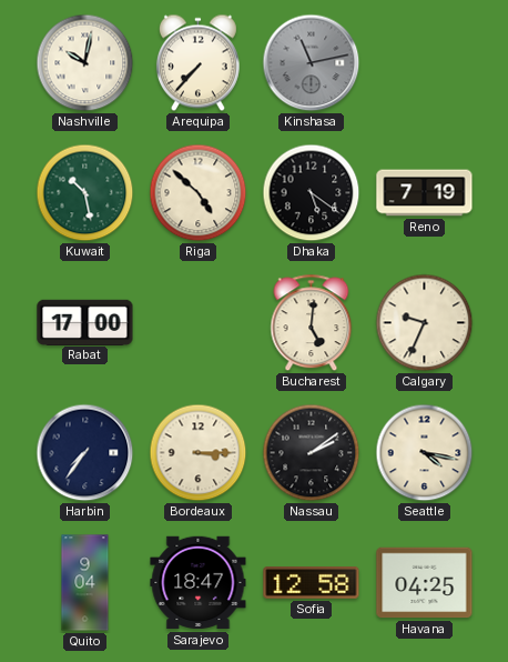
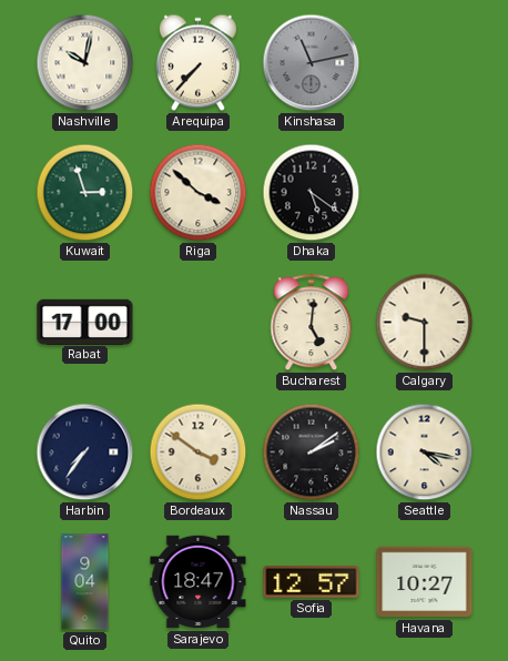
Kuwait: 10:28 -> 2:57 (85, 193)
Riga: 4:52 -> 3:52 (199, 193)
Reno: 7:19 -> none (425, 193)
Calgary: 9:34 -> 9:30 (425, 323)
Bordeaux: 3:15 -> 3:51 (199, 452)
Sofia: 12:58 -> 12:57 (312, 582)
Havana: 04:25 -> 10:27 (425, 582)
